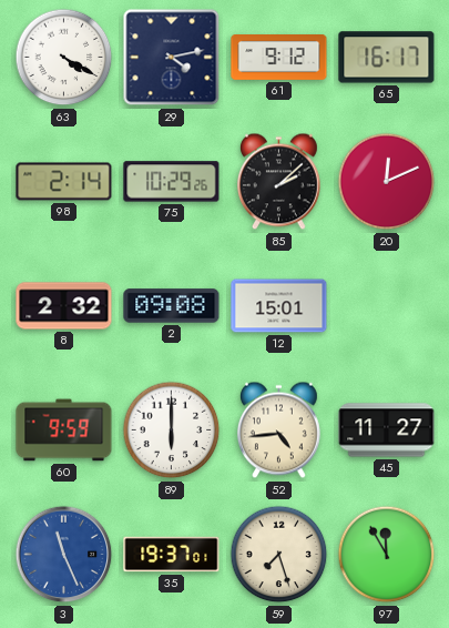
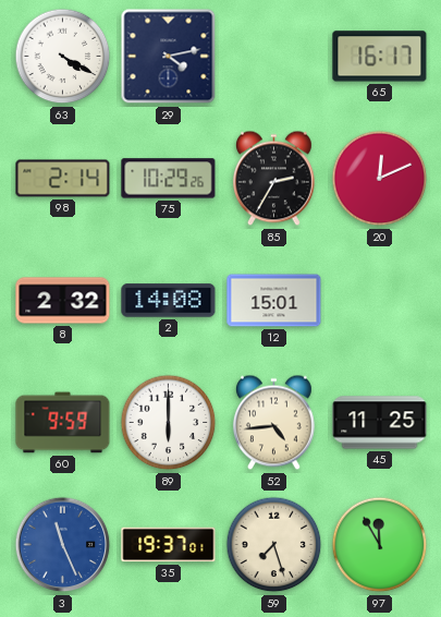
61: 9:12 -> none (279, 58)
85: 2:08 -> 2:35 (274, 179)
2: 09:08 -> 14:08 (169, 301)
45: 11:27 -> 11:25 (380, 423)
